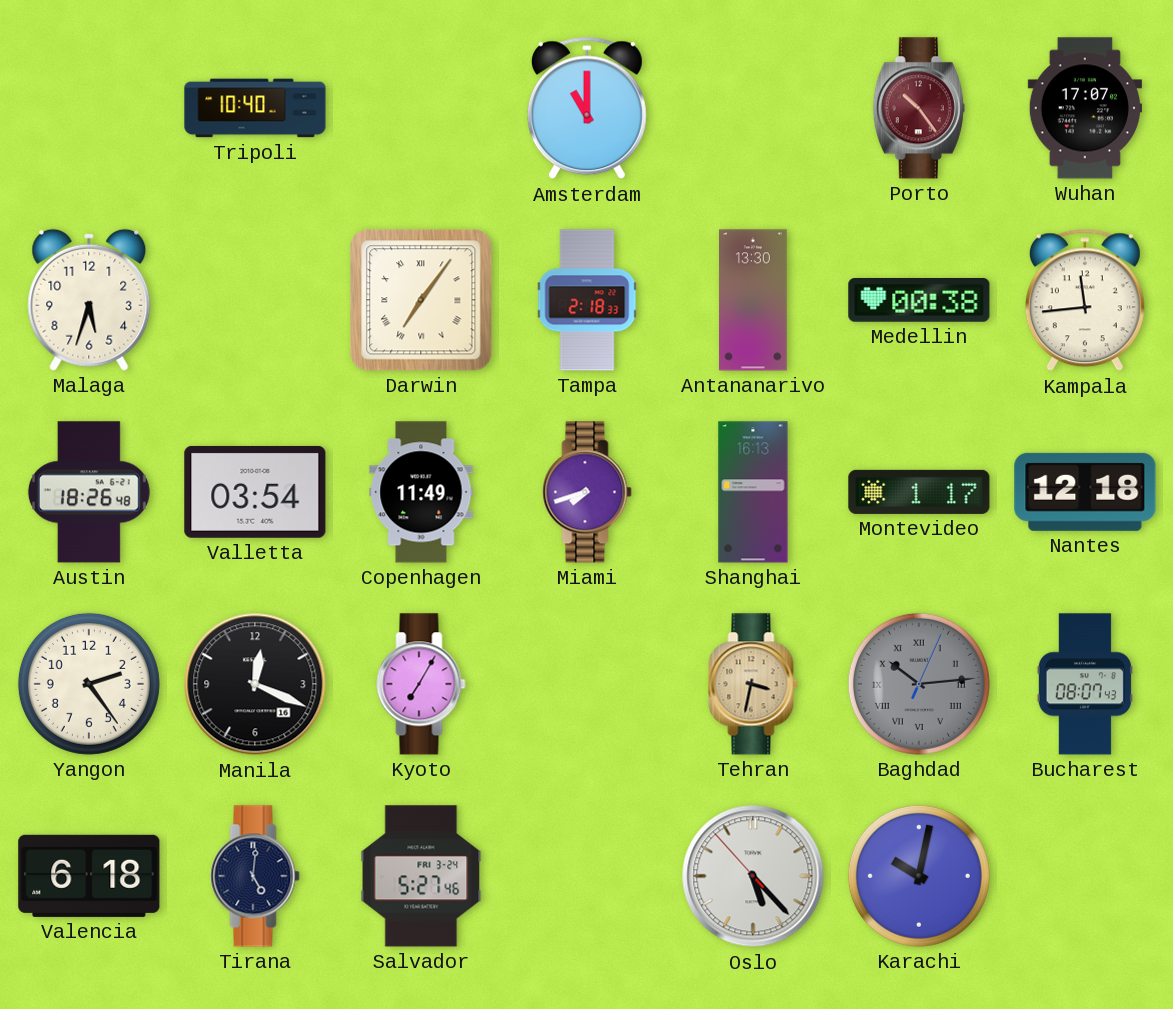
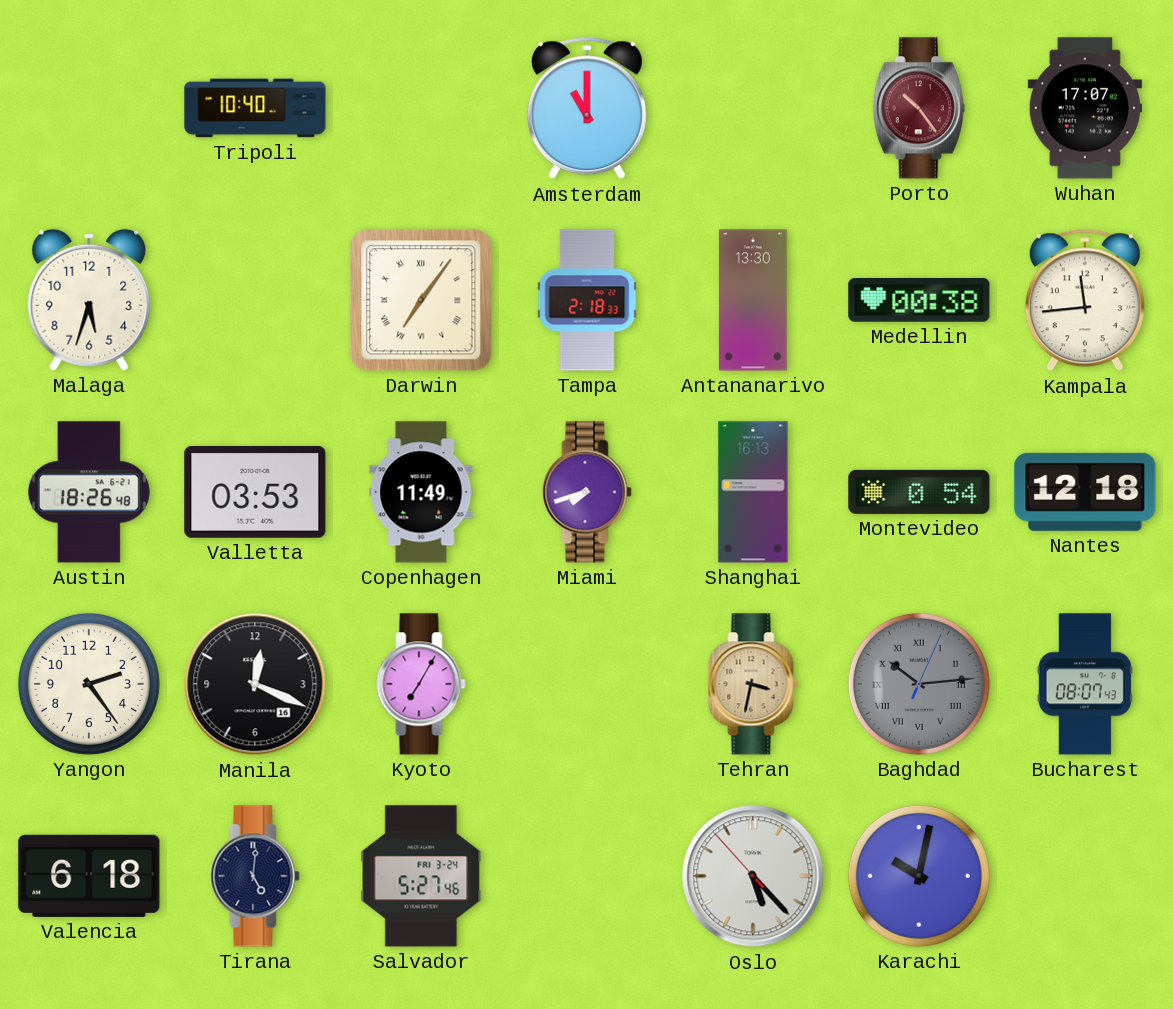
Valletta: 03:54 -> 03:53 (255, 492)
Montevideo: 1:17 -> 0:54 (919, 492)
